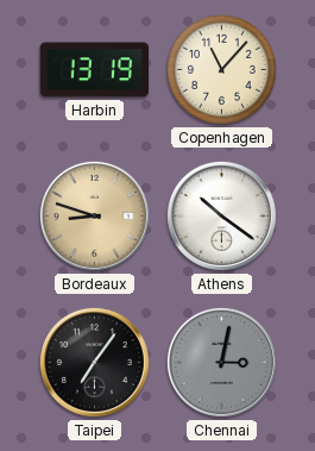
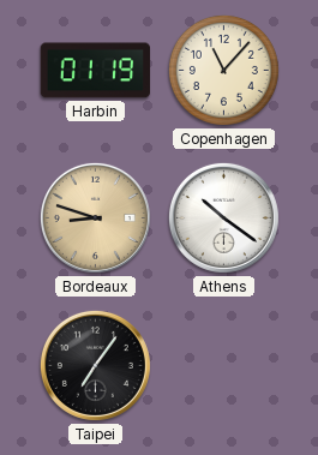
Harbin: 13:19 -> 01:19 (95, 71)
Chennai: 3:02 -> none (221, 362)
